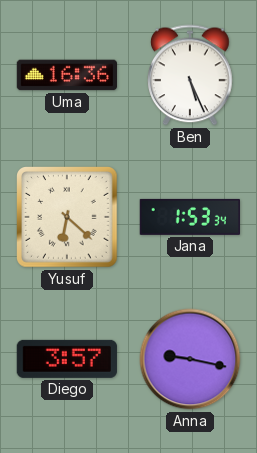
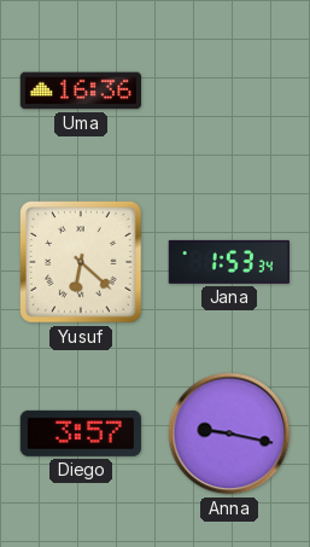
Ben: 5:26 -> none (191, 75)
